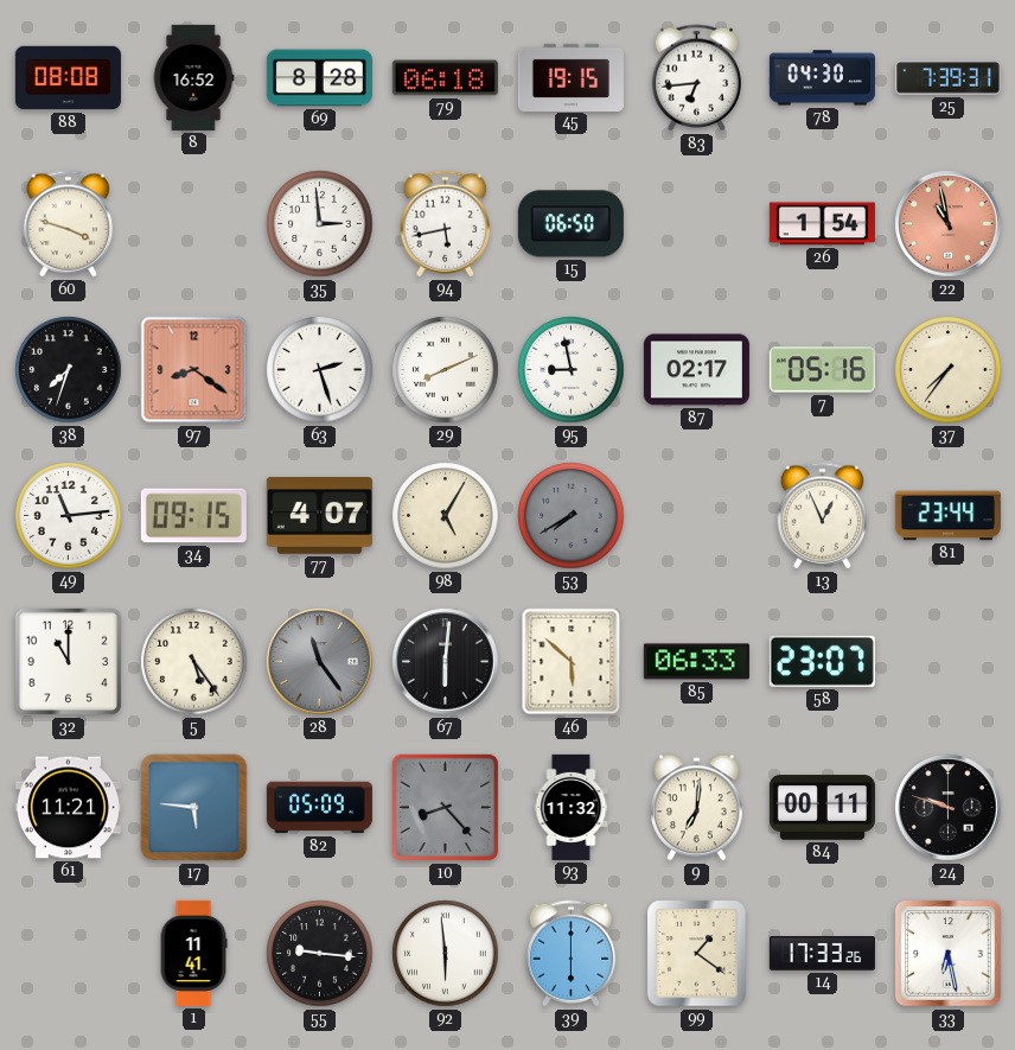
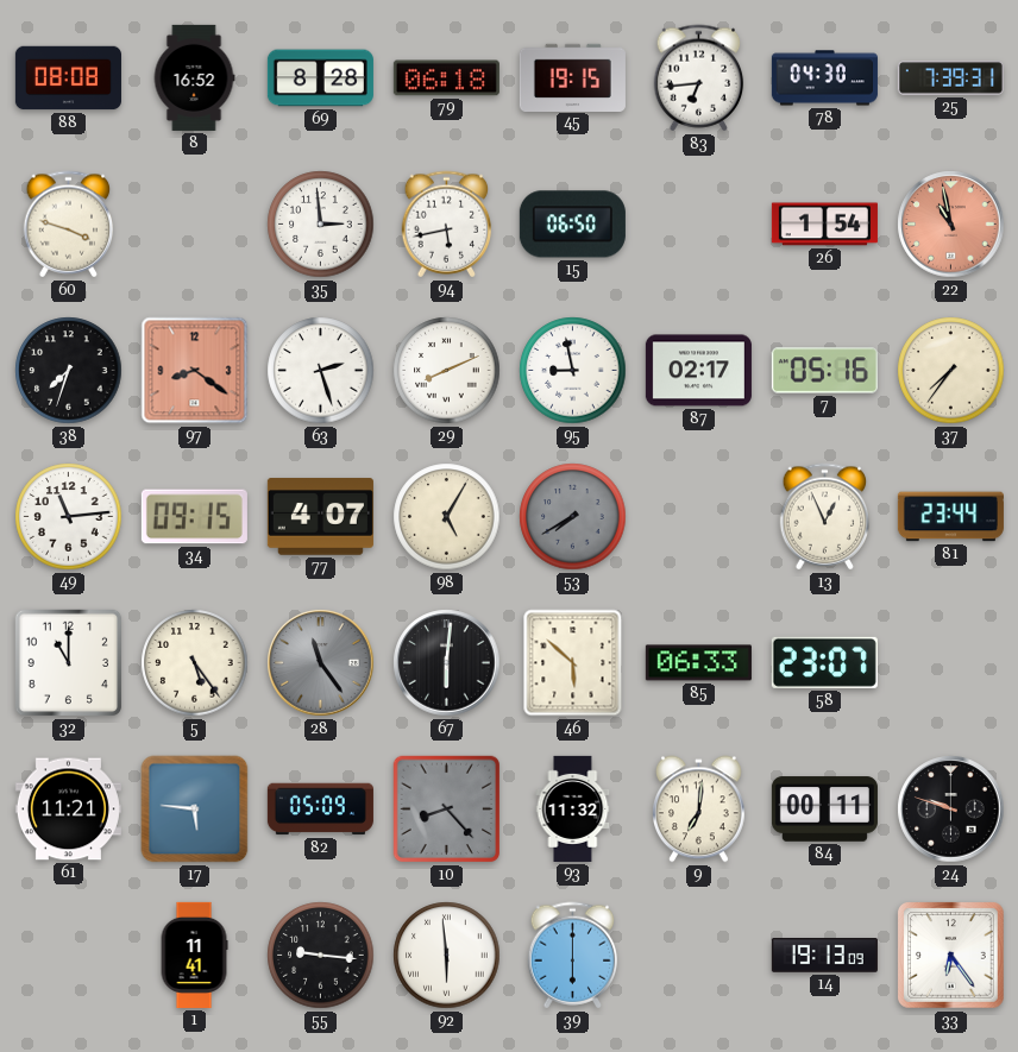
99: 1:21 -> none (697, 954)
14: 17:33 -> 19:13 (824, 956)
33: 6:28 -> 6:24 (951, 956)
